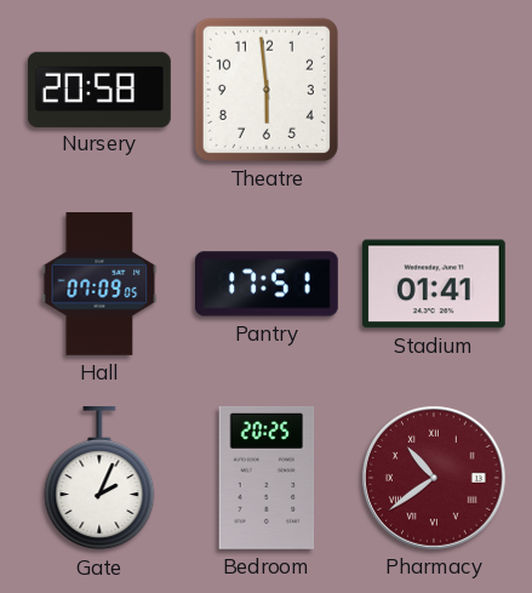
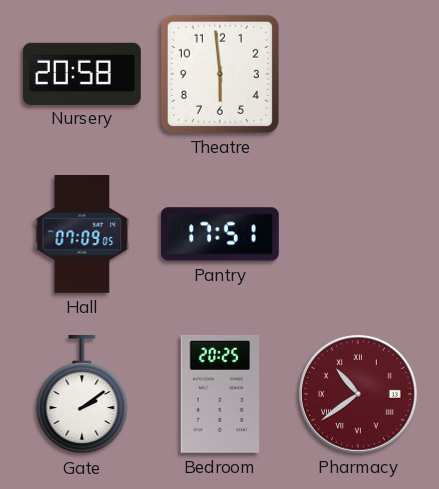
Stadium: 01:41 -> none (434, 284)
Gate: 2:04 -> 2:09 (82, 394)
